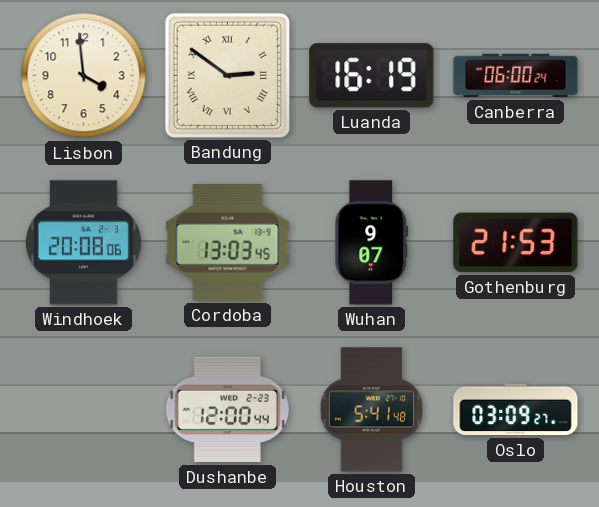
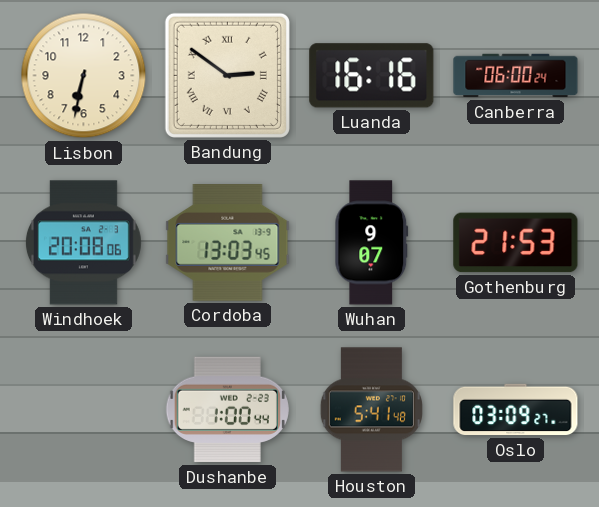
Lisbon: 3:59 -> 6:32 (84, 76)
Luanda: 16:19 -> 16:16 (372, 76)
Dushanbe: 12:00 -> 1:00 (227, 410)
